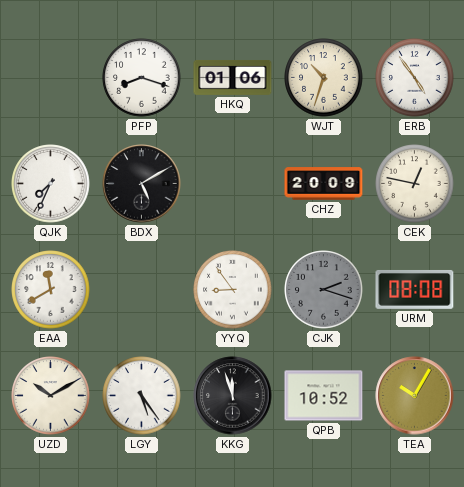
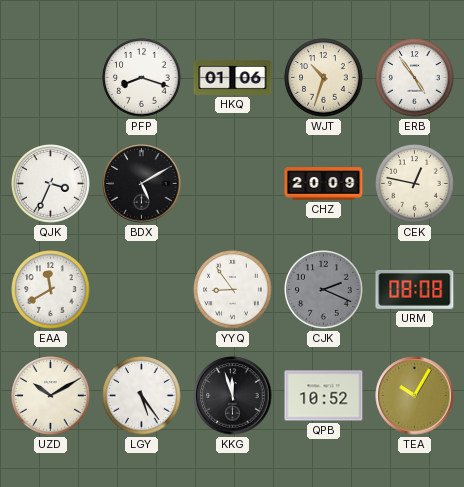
QJK: 7:34 -> 3:34 (51, 184)
CJK: 2:18 -> 2:19 (324, 290)
